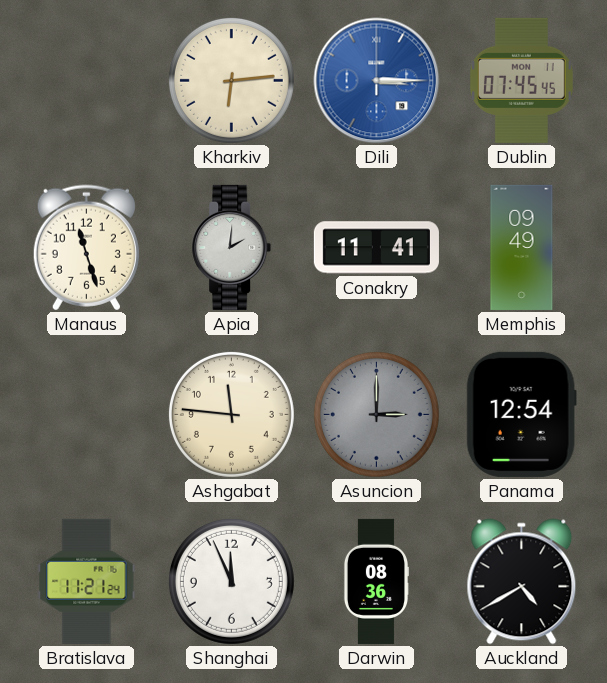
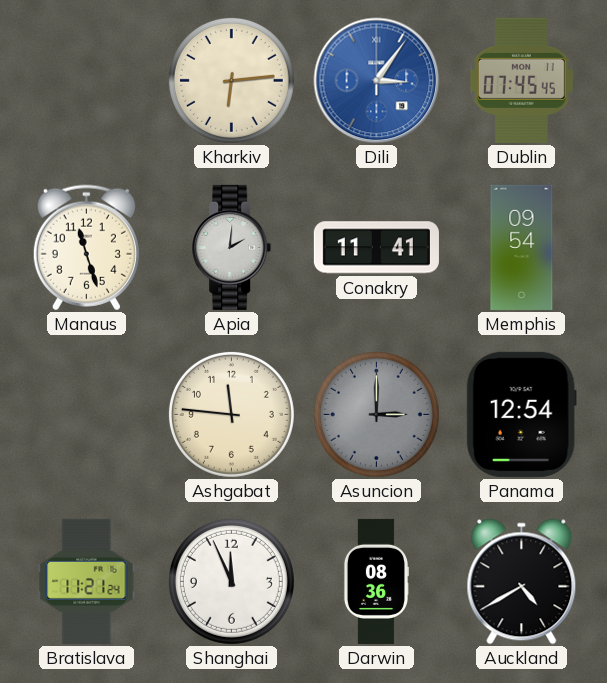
Dili: 3:15 -> 3:06 (377, 81)
Memphis: 09:49 -> 09:54 (522, 247)
